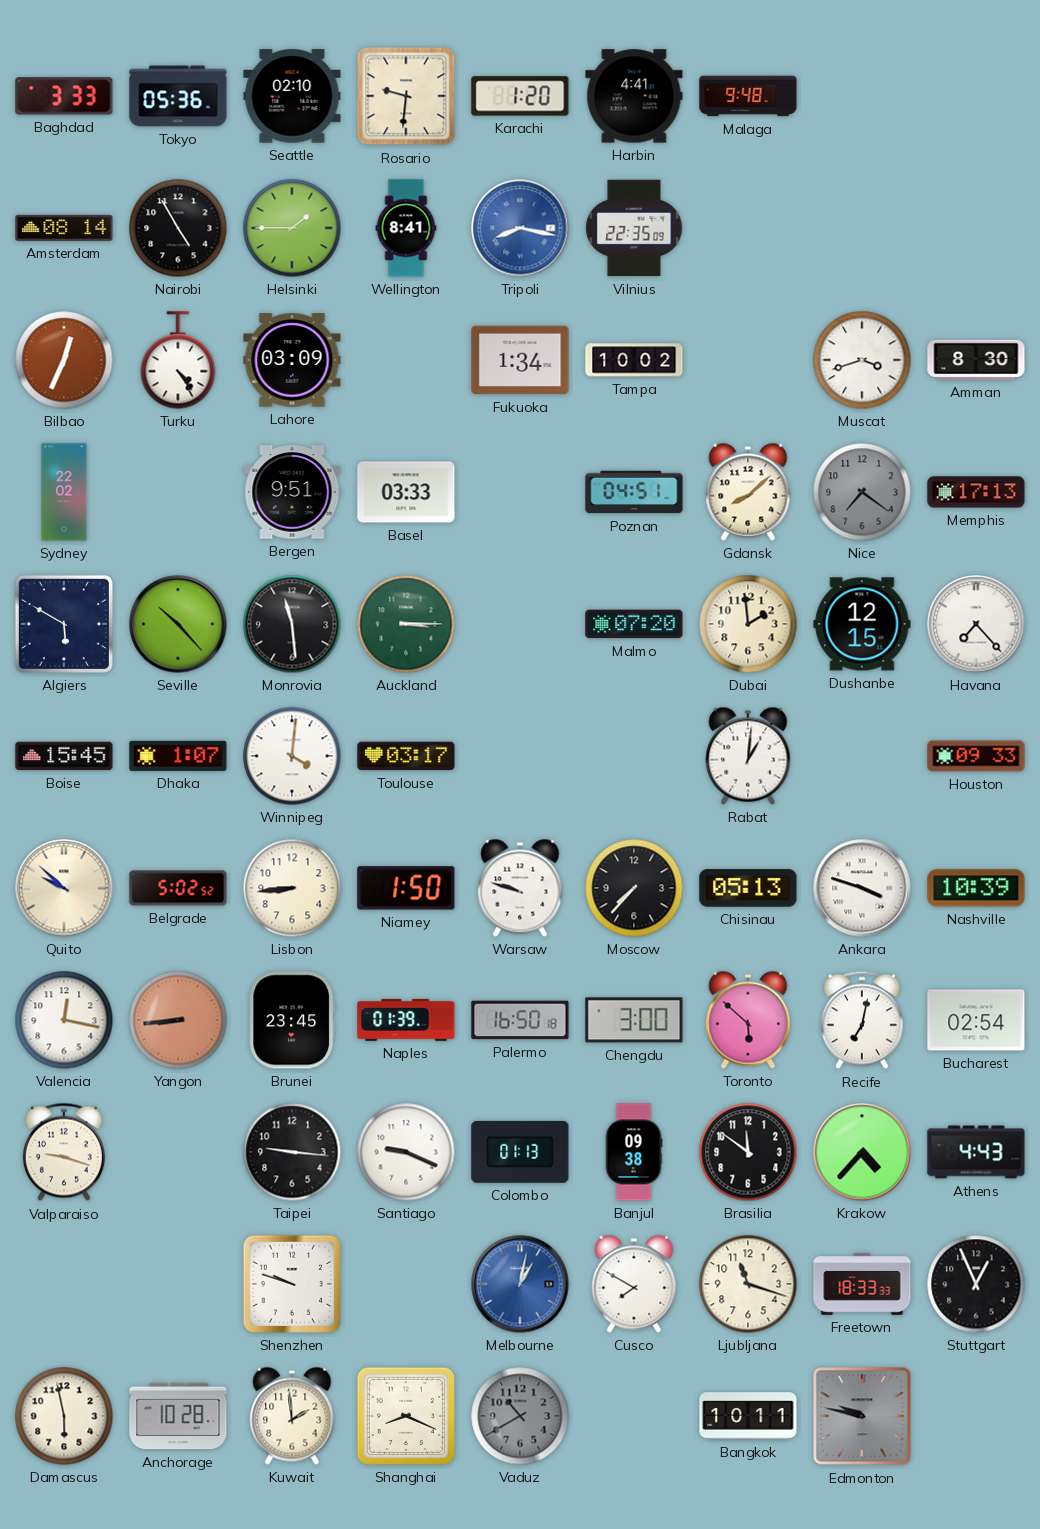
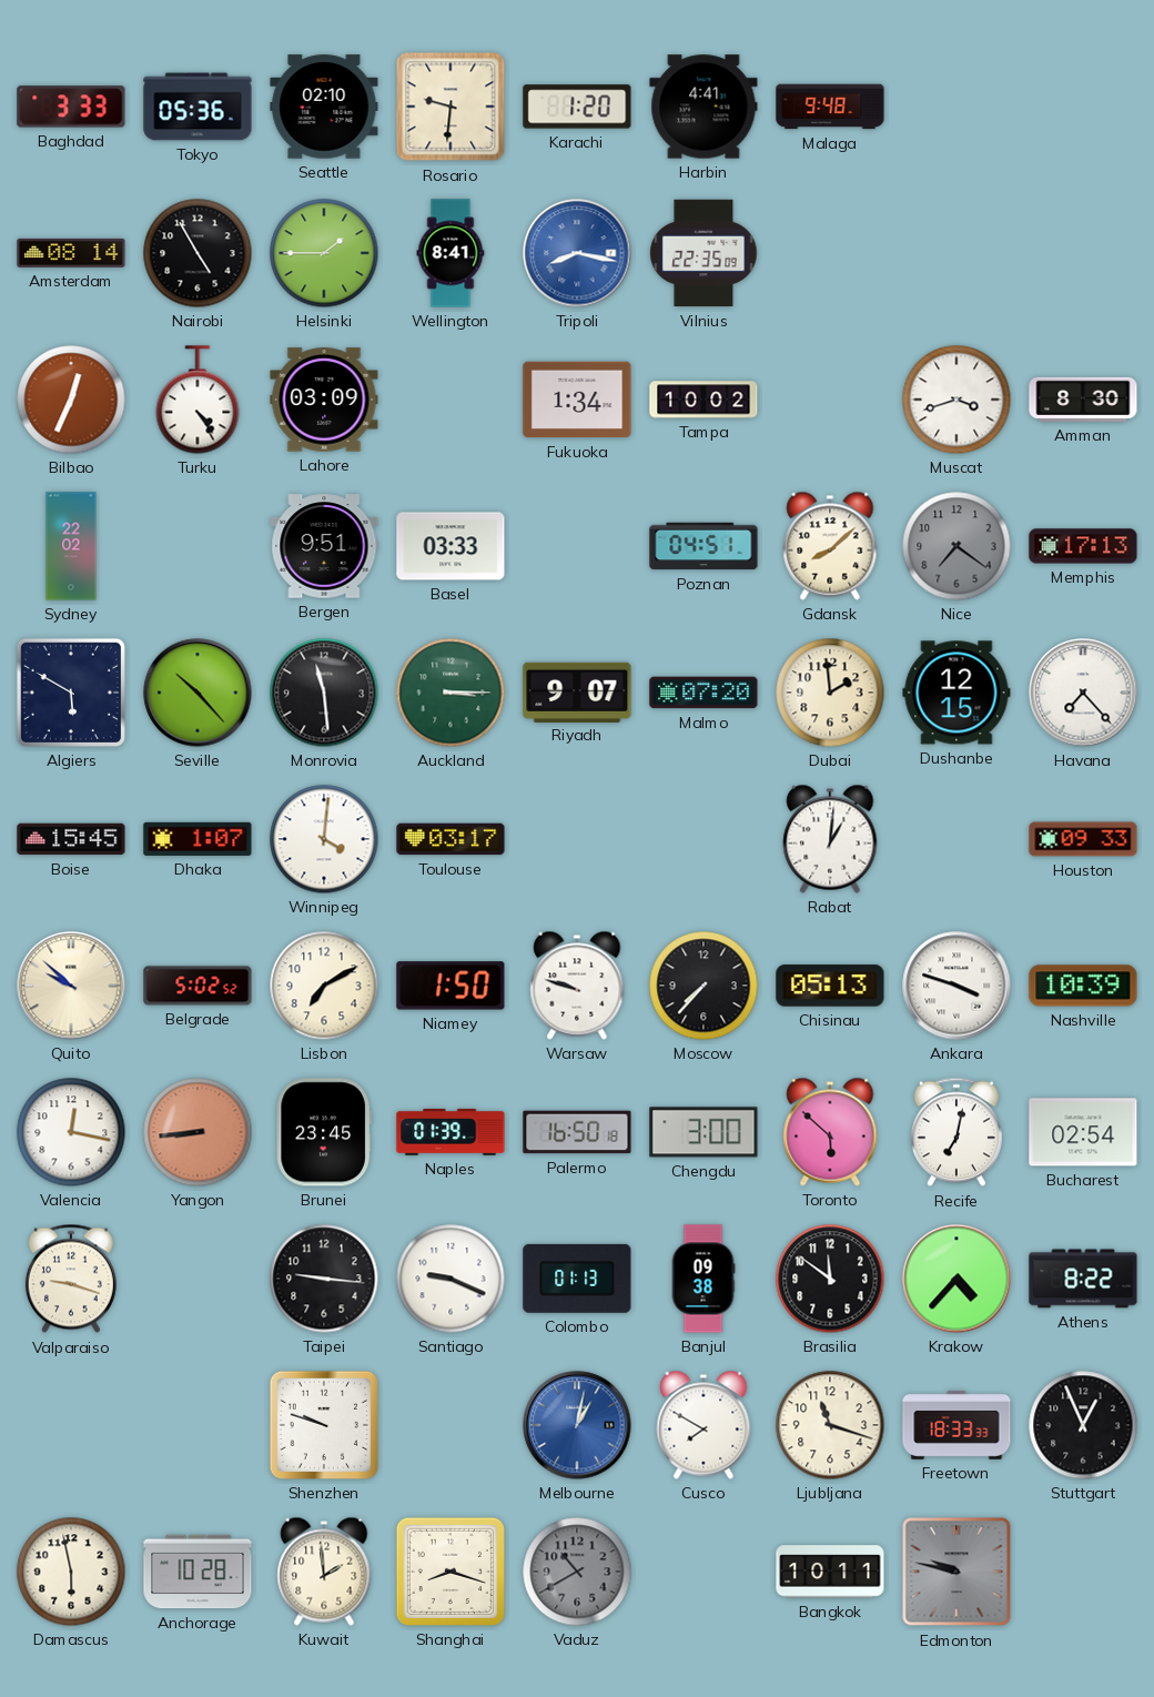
Riyadh: none -> 9:07 (577, 691)
Lisbon: 8:44 -> 7:10 (324, 986)
Athens: 4:43 -> 8:22 (1083, 1279)
Shanghai: 8:19 -> 8:18 (451, 1572)
